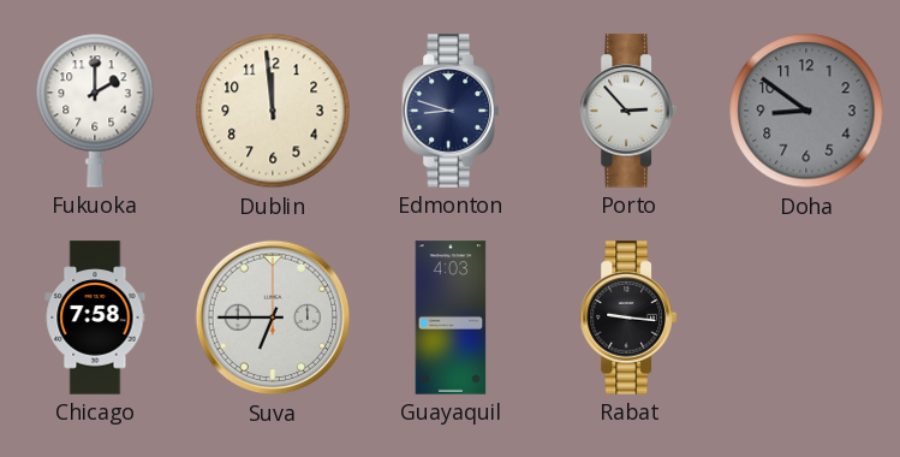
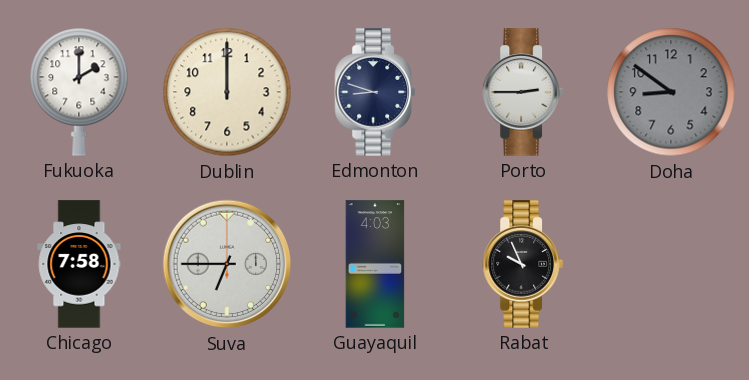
Dublin: 11:59 -> 12:00 (227, 92)
Porto: 2:53 -> 2:45 (523, 92)
Rabat: 9:16 -> 9:56 (523, 264)
